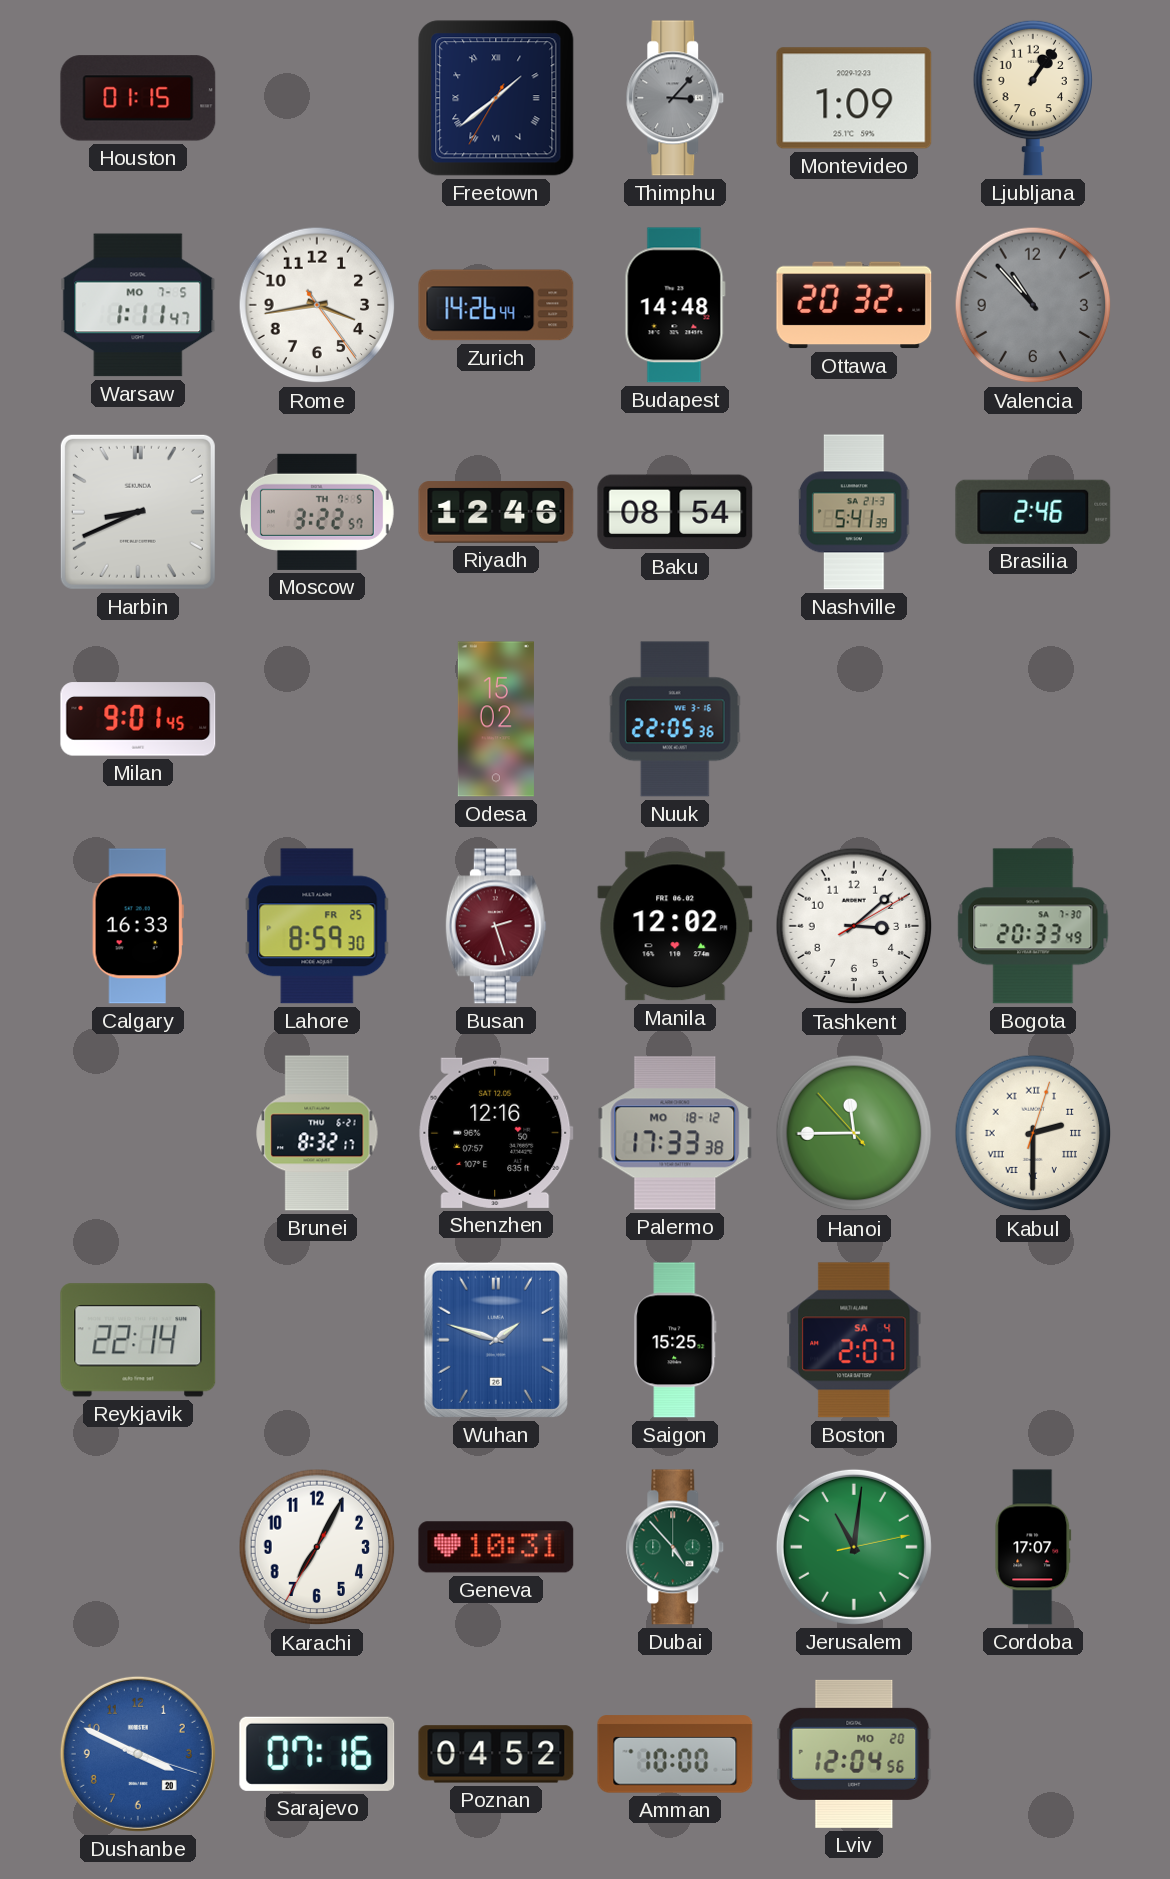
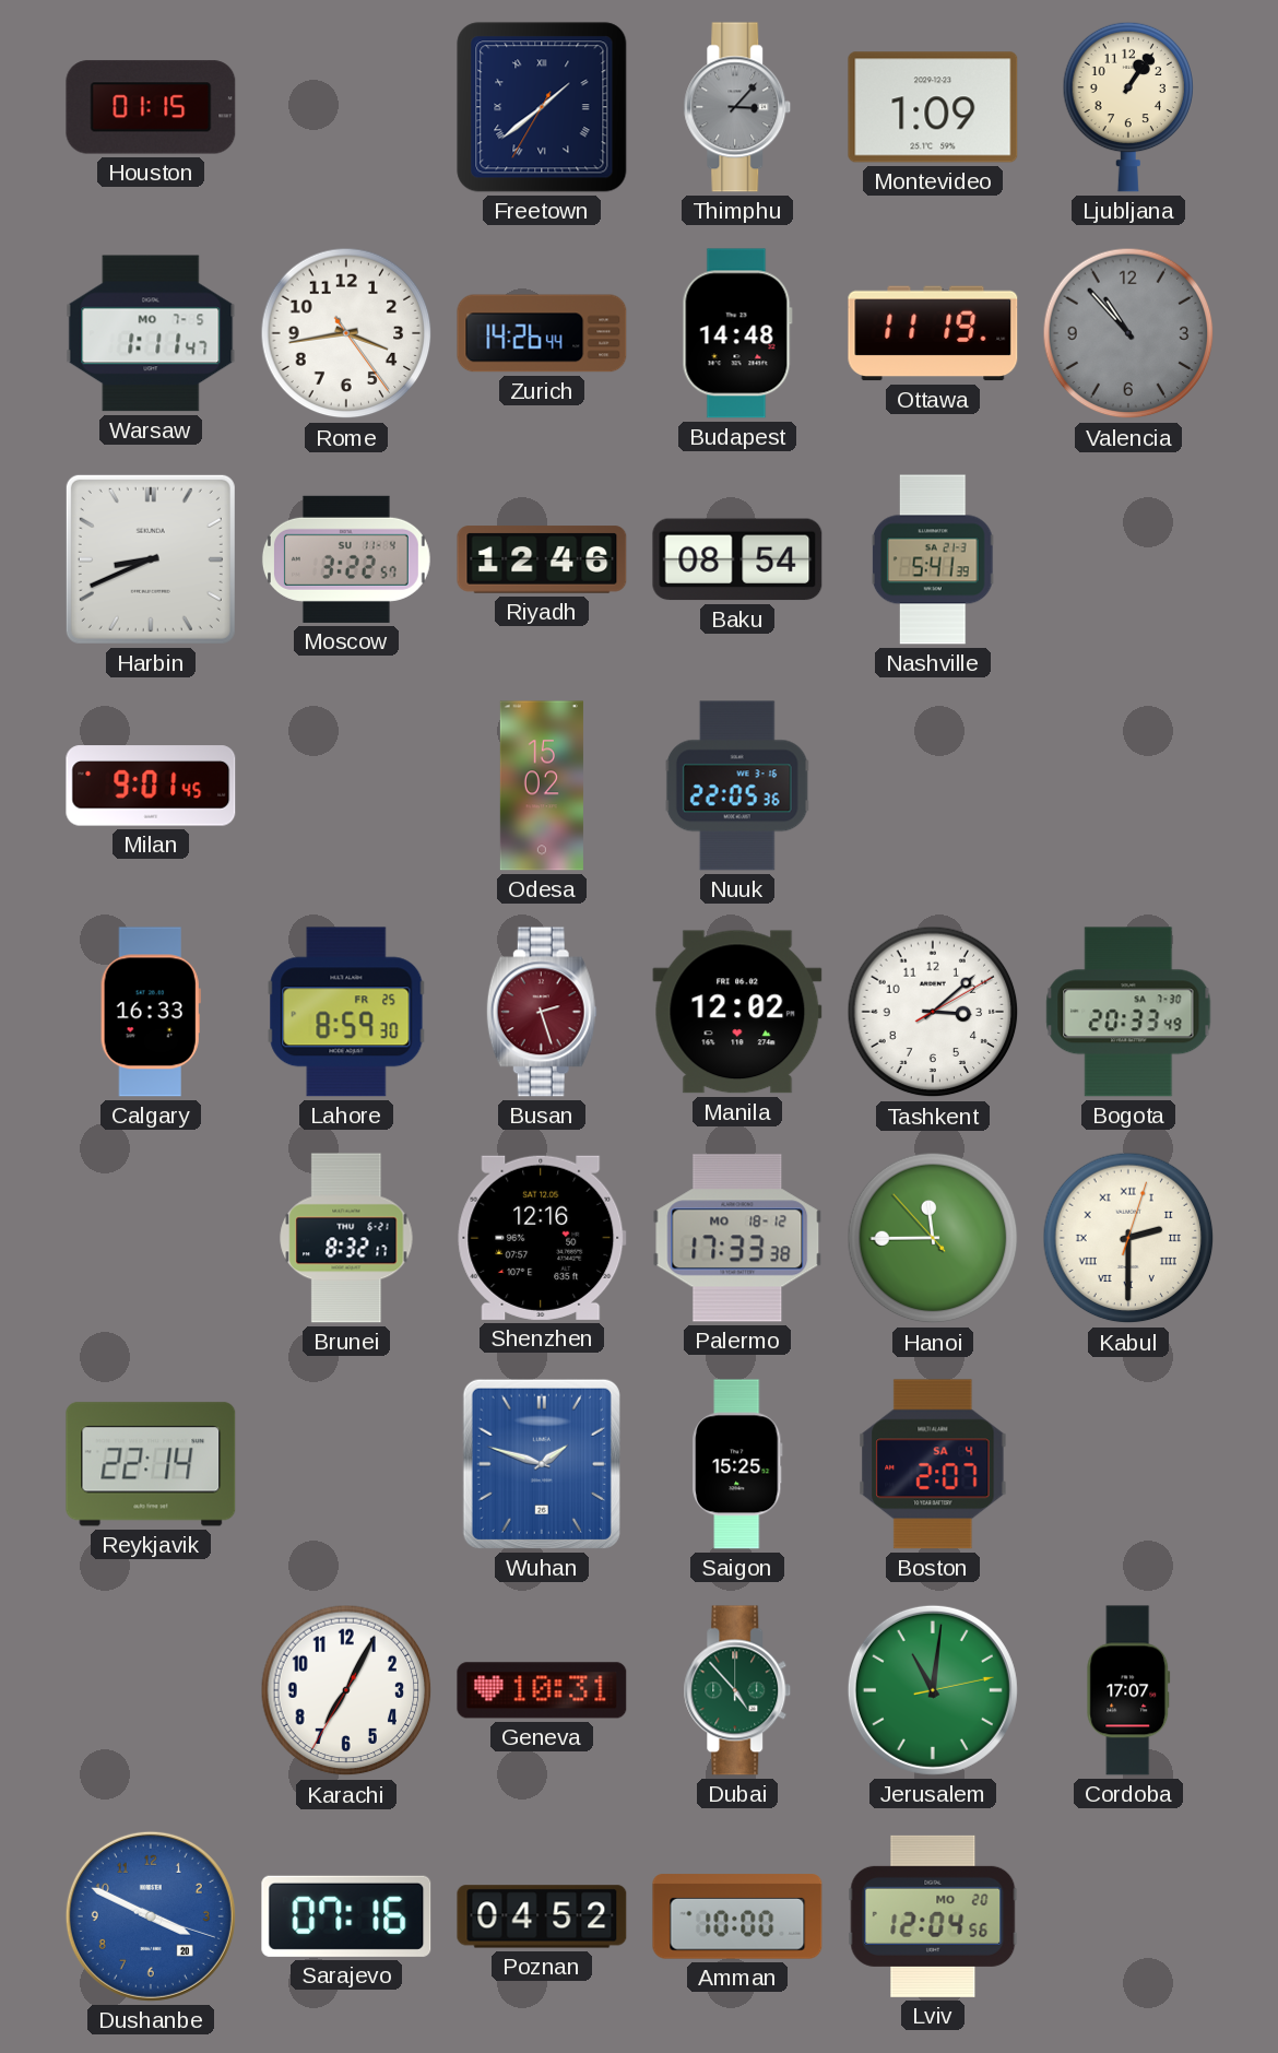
Ottawa: 20:32 -> 11:19 (933, 333)
Moscow date: TH 7-5 -> SU 11-4 (346, 559)
Brasilia: 2:46 -> none (1033, 512)
